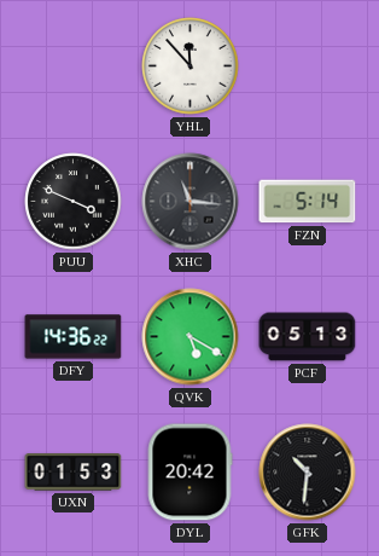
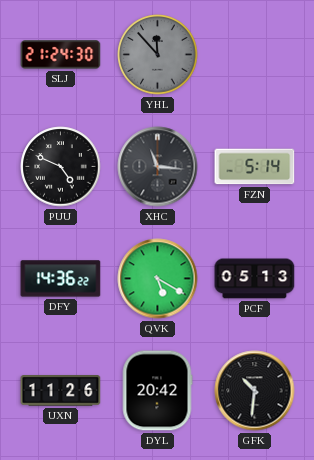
SLJ: none -> 21:24 (61, 55)
YHL dial: white -> grey (158, 55)
PUU: 3:49 -> 4:49 (61, 167)
UXN: 01:53 -> 11:26 (61, 391)
